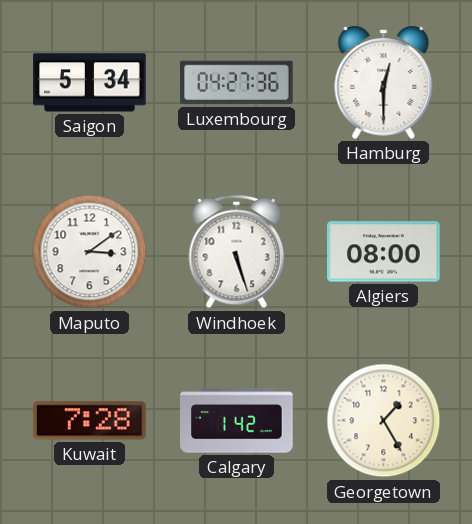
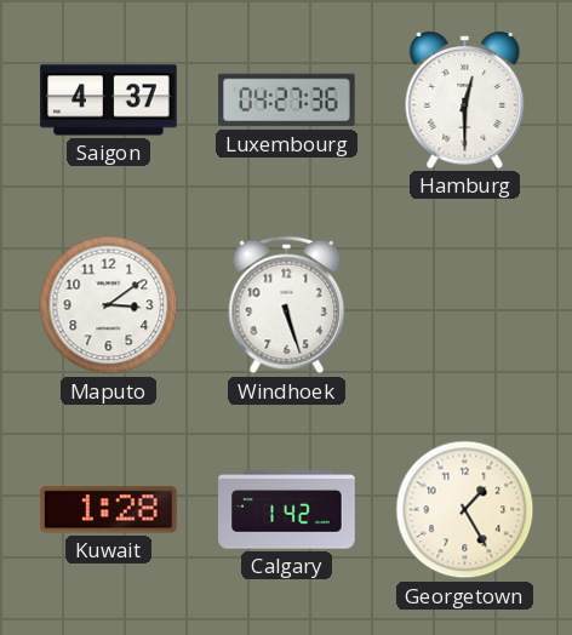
Saigon: 5:34 -> 4:37 (109, 101)
Algiers: 08:00 -> none (384, 252)
Kuwait: 7:28 -> 1:28 (109, 510)
